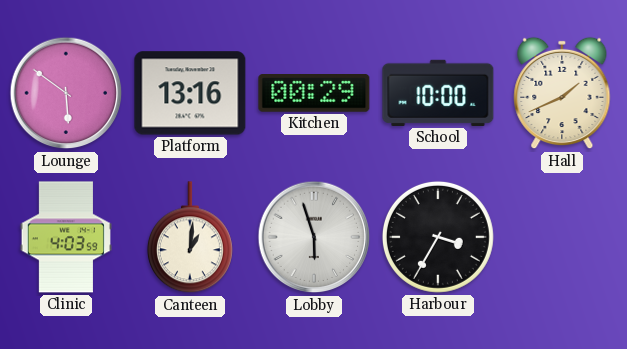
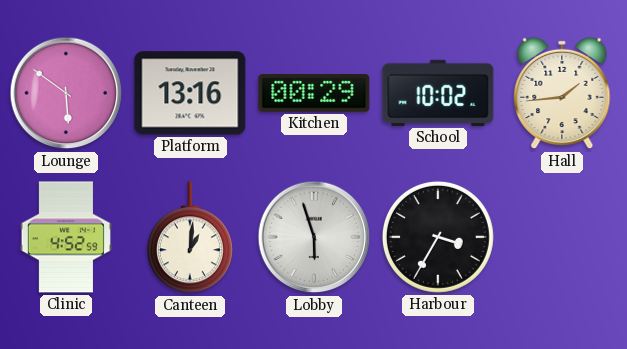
School: 10:00 -> 10:02 (438, 93)
Hall: 1:41 -> 1:44 (562, 93)
Clinic: 4:03 -> 4:52 (66, 237)
